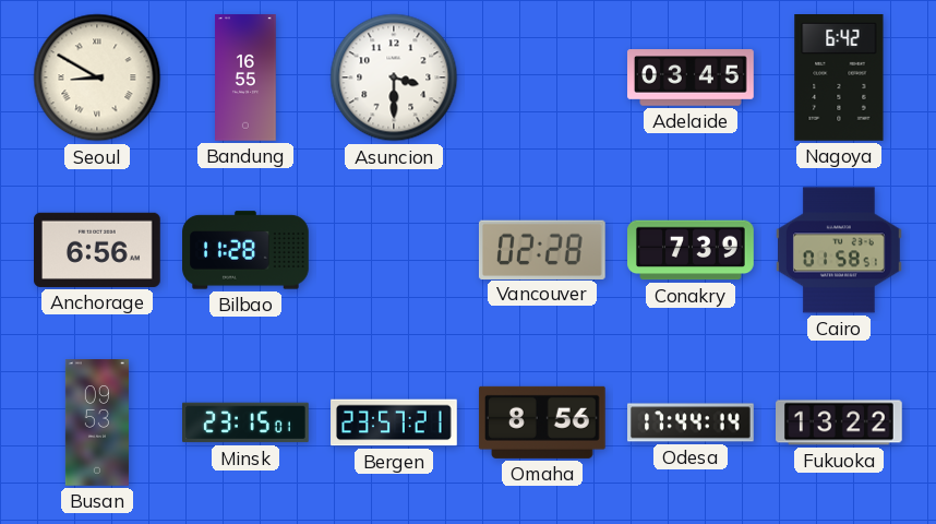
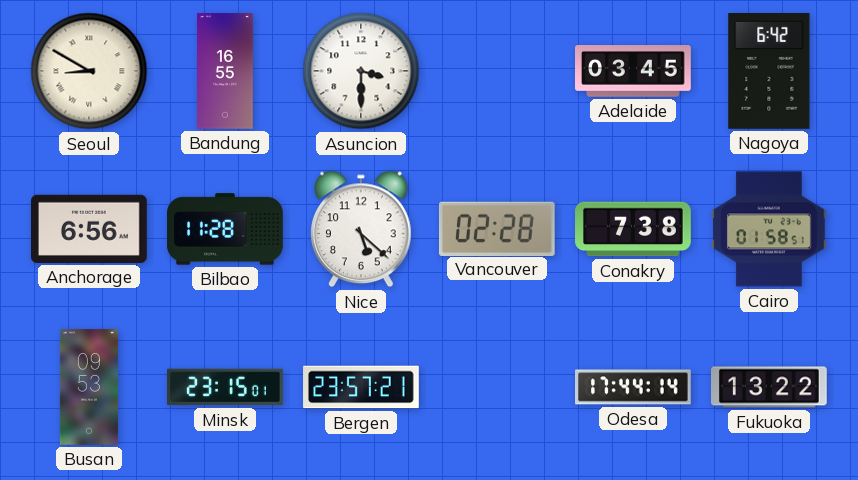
Nice: none -> 5:22 (362, 229)
Conakry: 7:39 -> 7:38 (633, 229)
Omaha: 8:56 -> none (542, 422)
